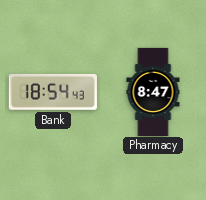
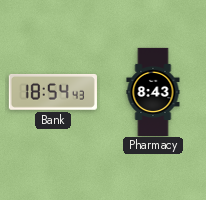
Pharmacy: 8:47 -> 8:43 (153, 91)
